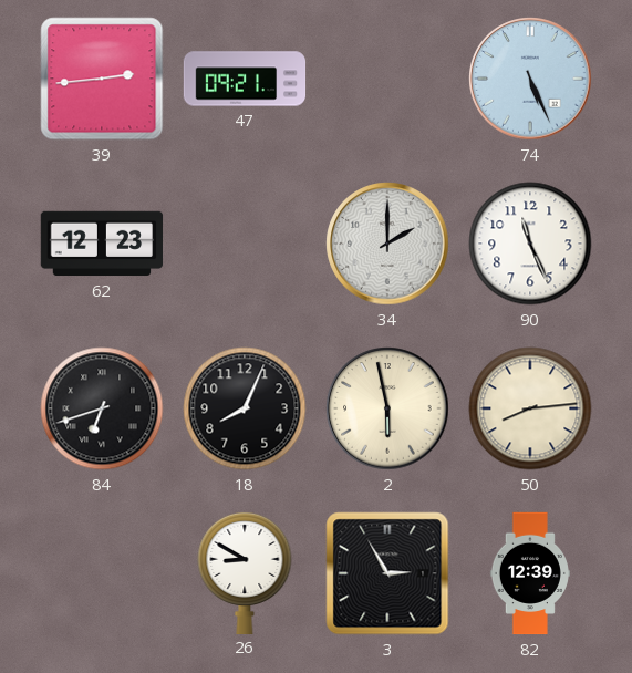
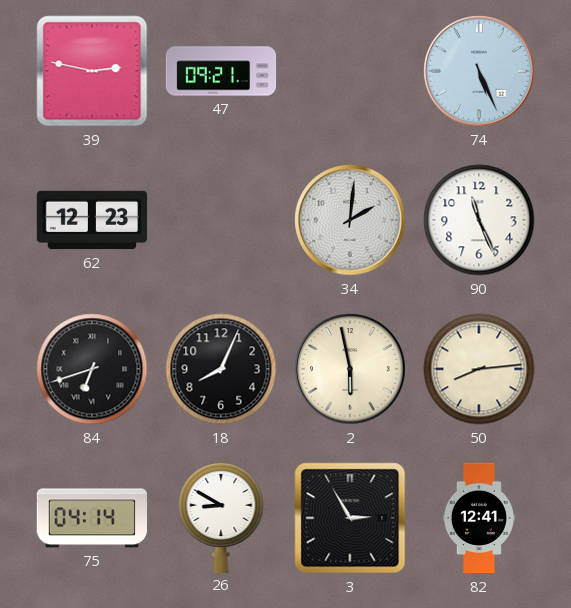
39: 2:44 -> 2:47 (92, 71)
34: 2:00 -> 2:01 (350, 220)
75: none -> 04:14 (91, 518)
82: 12:39 -> 12:41 (479, 518)
